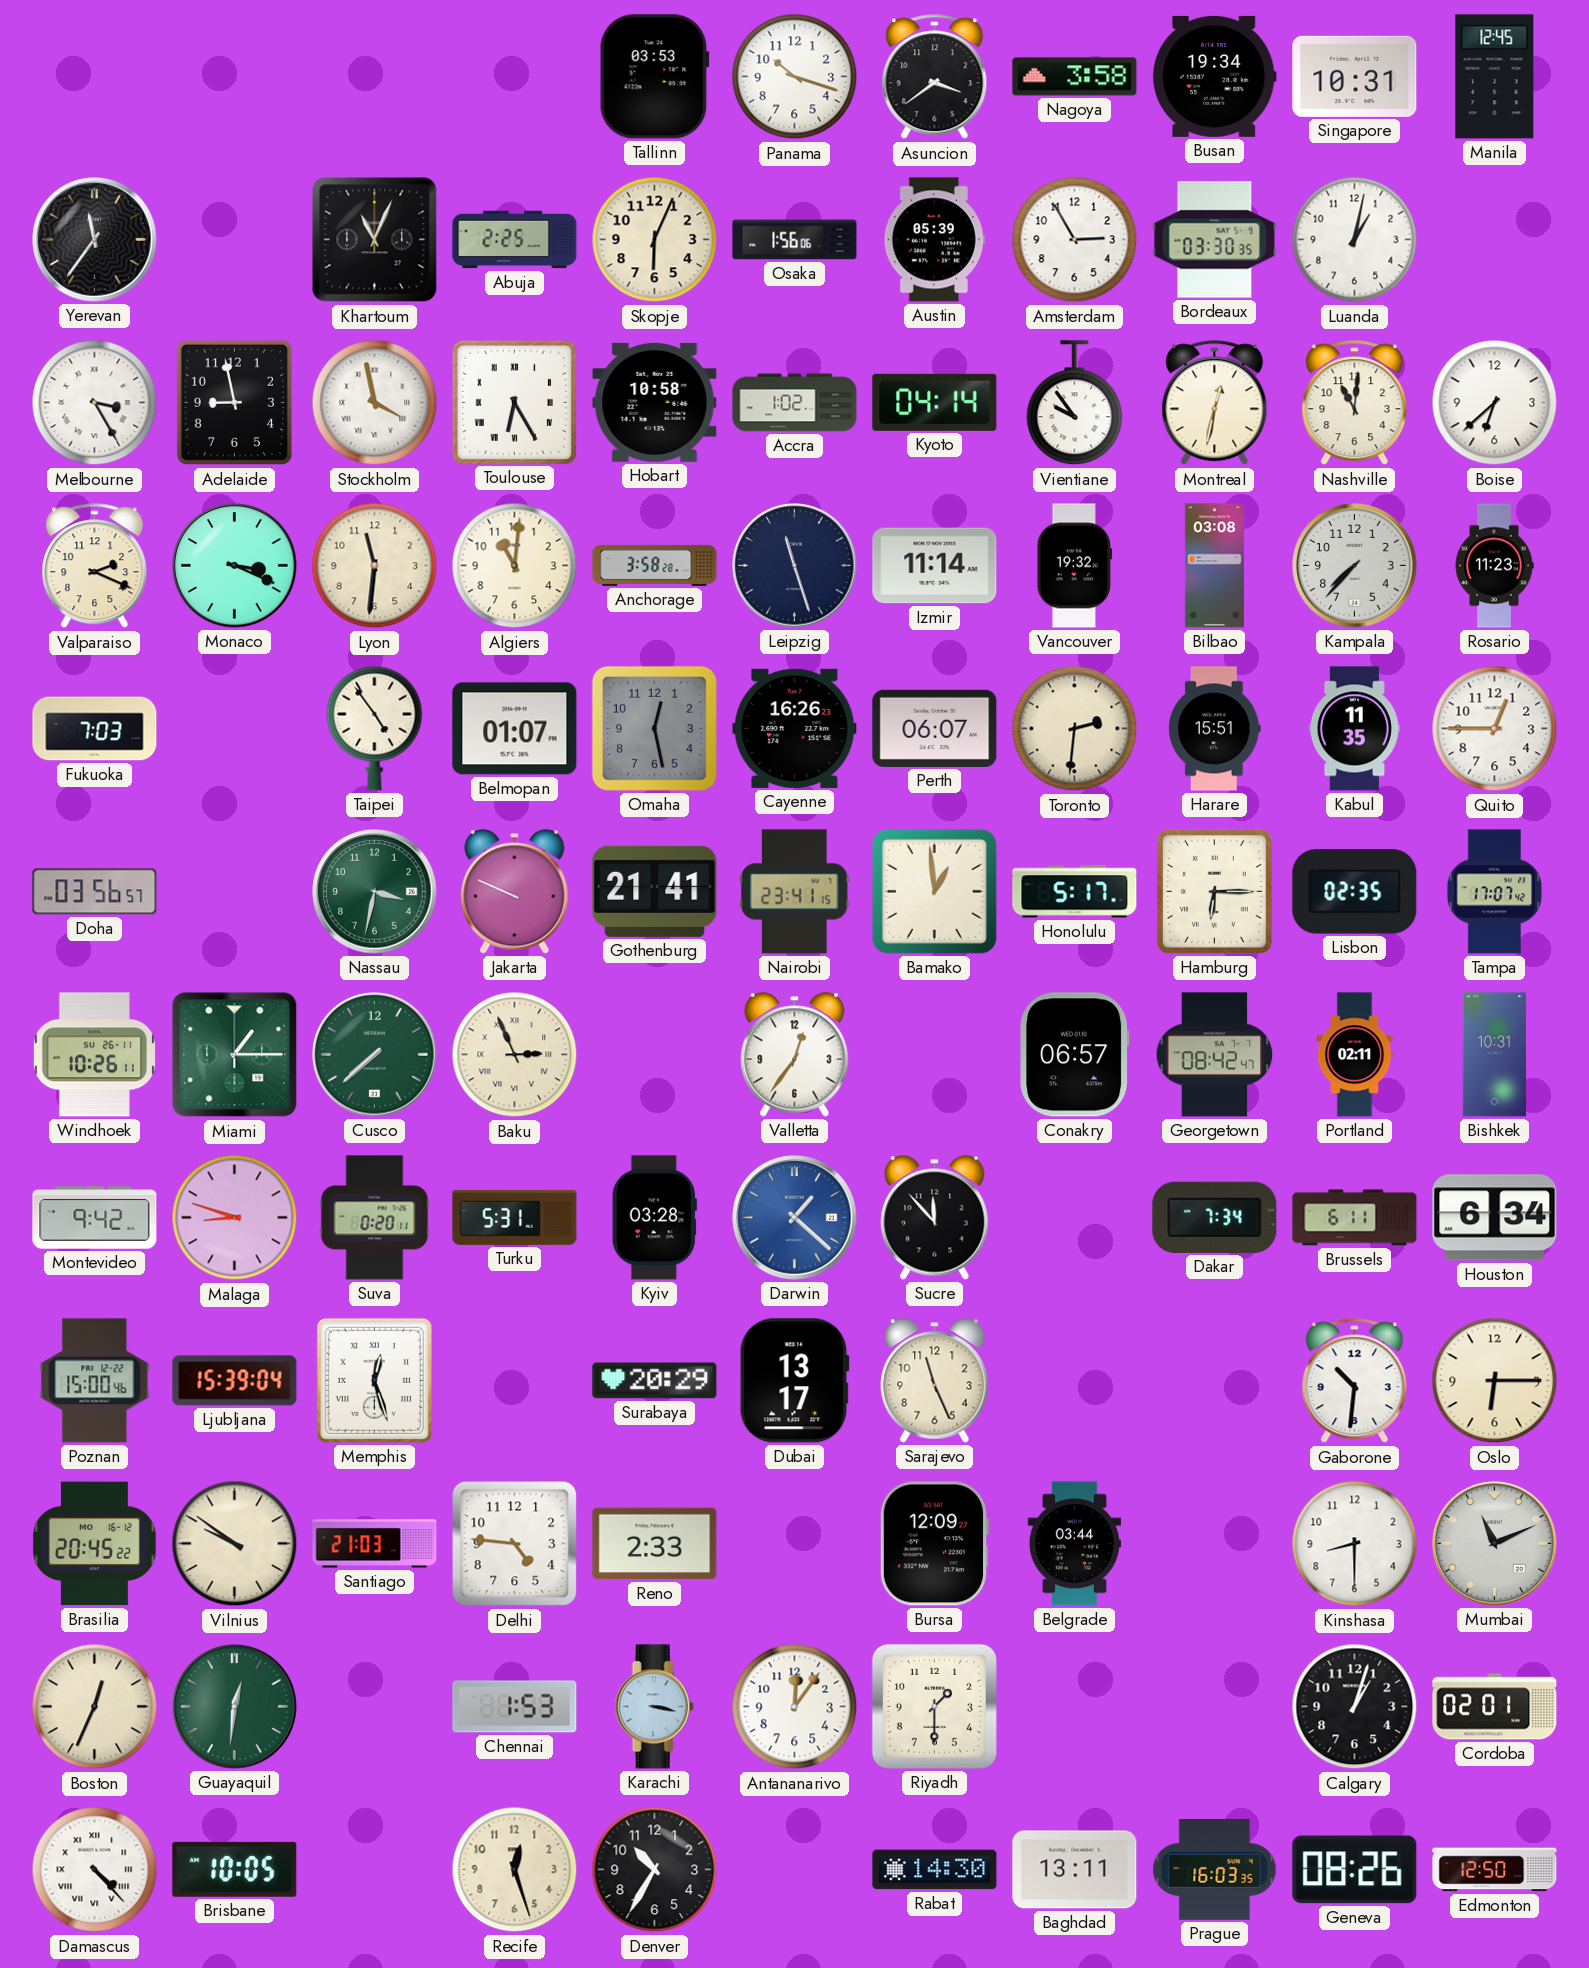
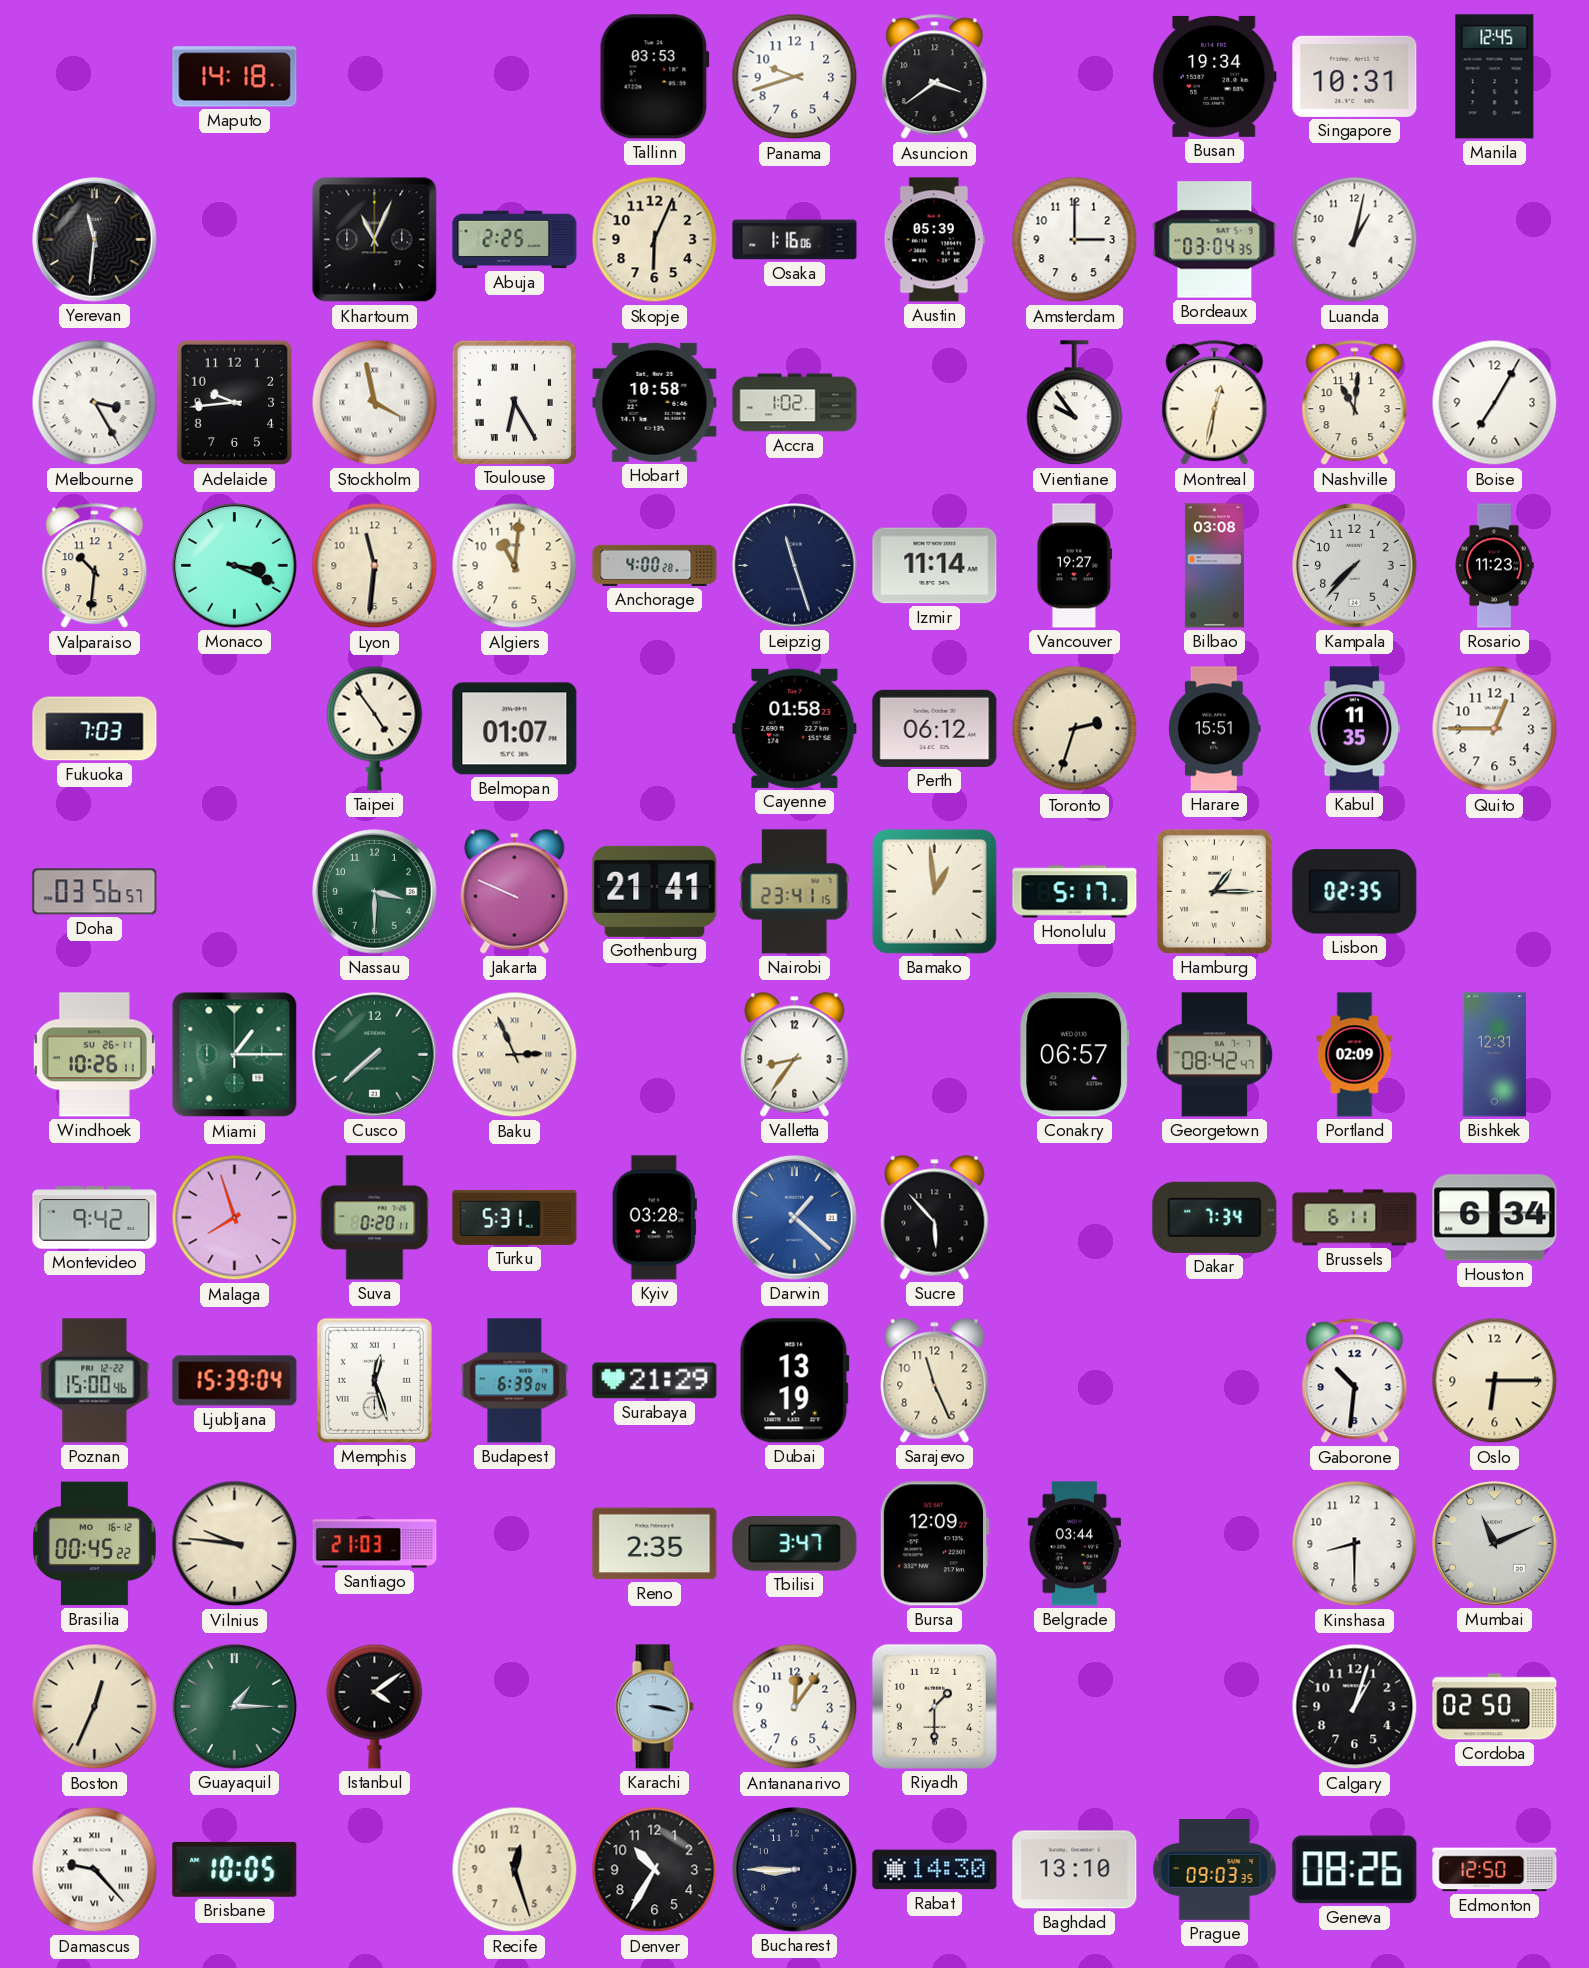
Maputo: none -> 14:18 (235, 77)
Panama: 10:18 -> 9:42 (795, 77)
Nagoya: 3:58 -> none (1075, 77)
Yerevan: 11:36 -> 11:31 (95, 240)
Osaka: 1:56 -> 1:16 (795, 240)
Amsterdam: 2:55 -> 3:00 (1075, 240)
Bordeaux: 03:30 -> 03:04 (1215, 240)
Adelaide: 8:58 -> 9:44 (234, 403)
Kyoto: 04:14 -> none (935, 402)
Boise: 6:38 -> 7:05 (1495, 403)
Valparaiso: 2:19 -> 10:31 (95, 566)
Anchorage: 3:58 -> 4:00 (655, 565)
Vancouver: 19:32 -> 19:27 (1075, 566)
Omaha: 12:28 -> none (654, 728)
Cayenne: 16:26 -> 01:58 (795, 728)
Perth: 06:07 -> 06:12 (935, 728)
Toronto: 2:31 -> 2:33 (1075, 729)
Nassau: 3:32 -> 3:30 (375, 892)
Hamburg: 6:15 -> 1:15 (1214, 892)
Tampa: 17:07 -> none (1495, 892)
Valletta: 12:36 -> 8:36 (795, 1055)
Portland: 02:11 -> 02:09 (1355, 1055)
Bishkek: 10:31 -> 12:31 (1495, 1055)
Malaga: 8:48 -> 7:57 (235, 1218)
Sucre: 11:53 -> 5:53 (935, 1218)
Budapest: none -> 6:39 (515, 1381)
Surabaya: 20:29 -> 21:29 (655, 1381)
Dubai: 13:17 -> 13:19 (794, 1381)
Brasilia: 20:45 -> 00:45 (94, 1544)
Vilnius: 9:51 -> 9:46 (235, 1544)
Delhi: 4:46 -> none (515, 1544)
Reno: 2:33 -> 2:35 (655, 1544)
Tbilisi: none -> 3:47 (795, 1544)
Guayaquil: 12:31 -> 1:15 (235, 1707)
Istanbul: none -> 4:09 (375, 1706)
Chennai: 1:53 -> none (515, 1707)
Cordoba: 02:01 -> 02:50 (1495, 1707)
Damascus: 4:23 -> 9:23 (95, 1870)
Bucharest: none -> 8:45 (795, 1870)
Baghdad: 13:11 -> 13:10 (1075, 1870)
Prague: 16:03 -> 09:03 (1215, 1869)
